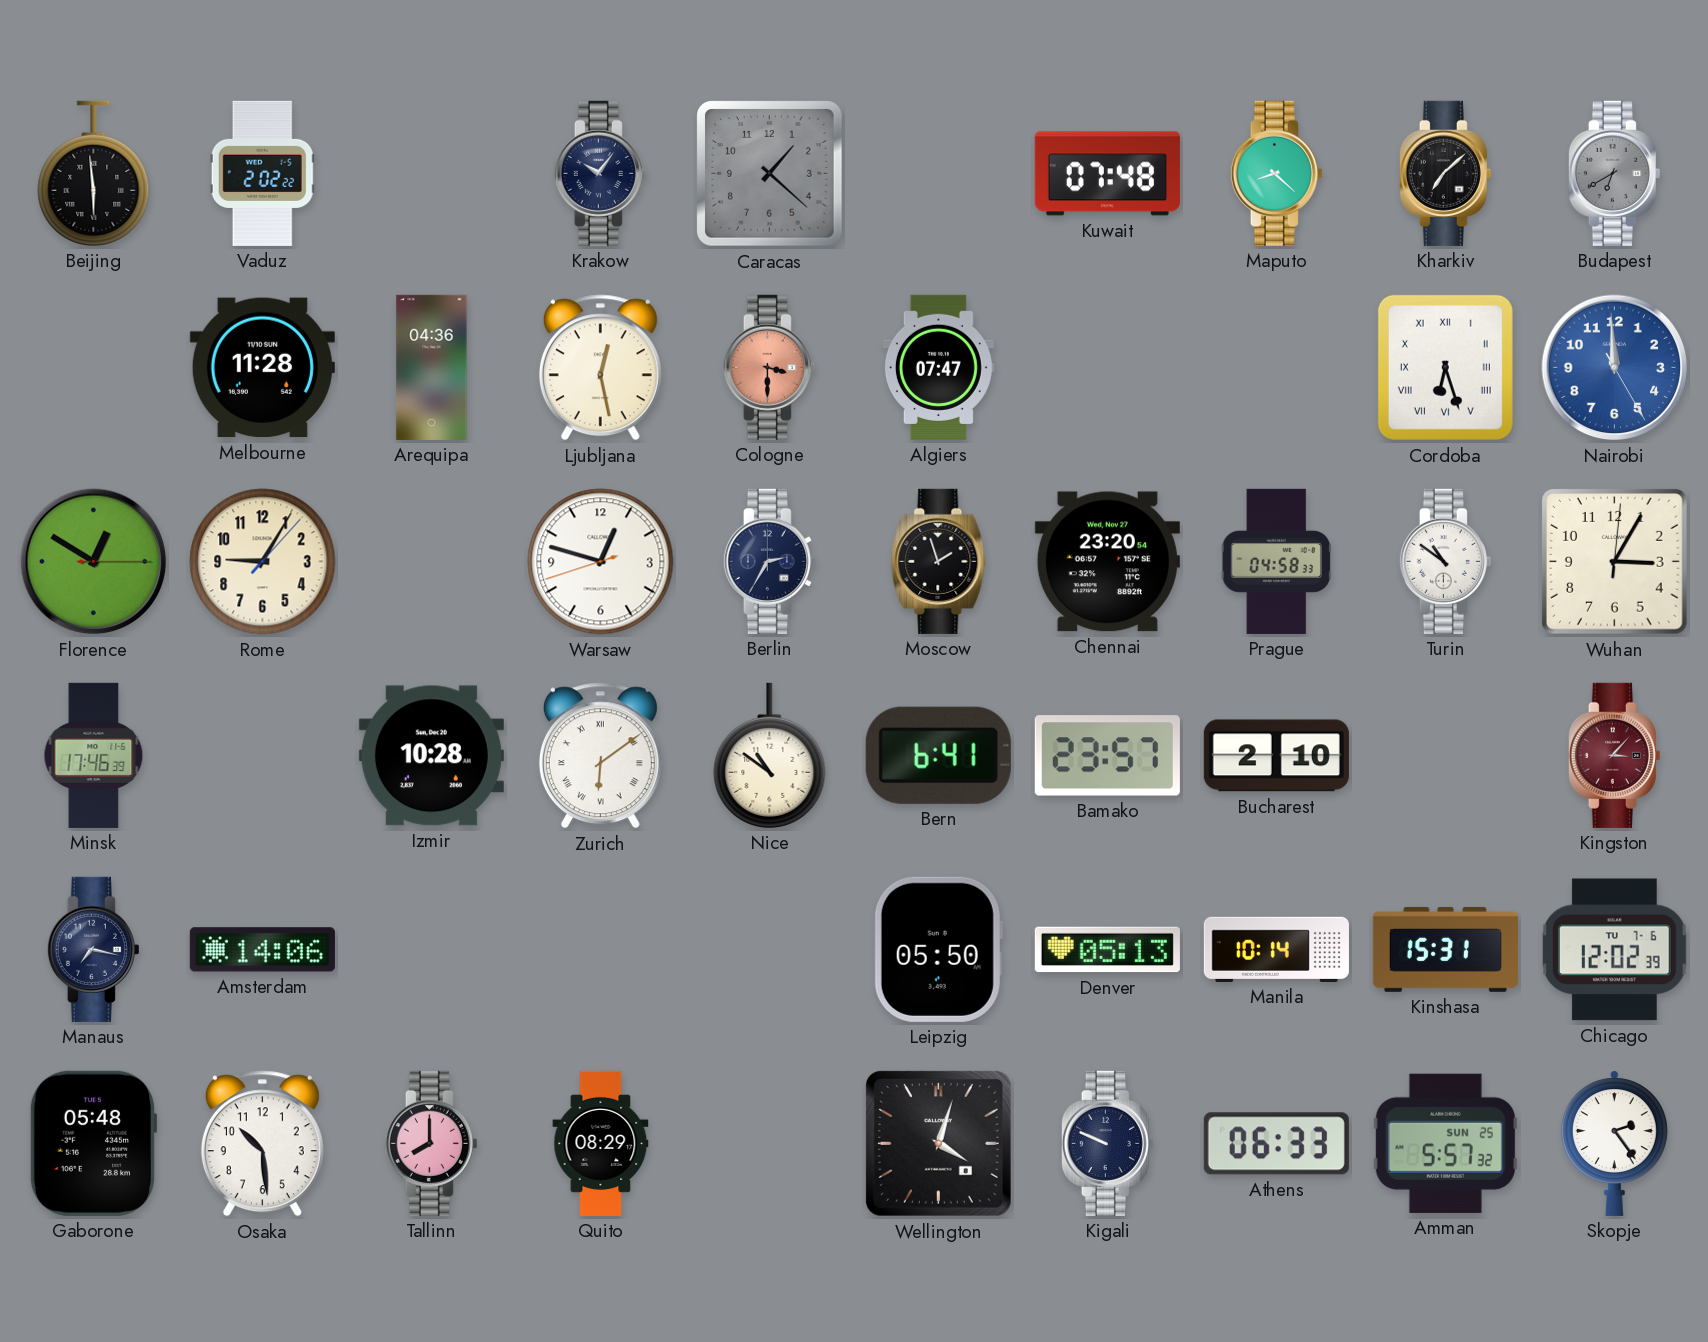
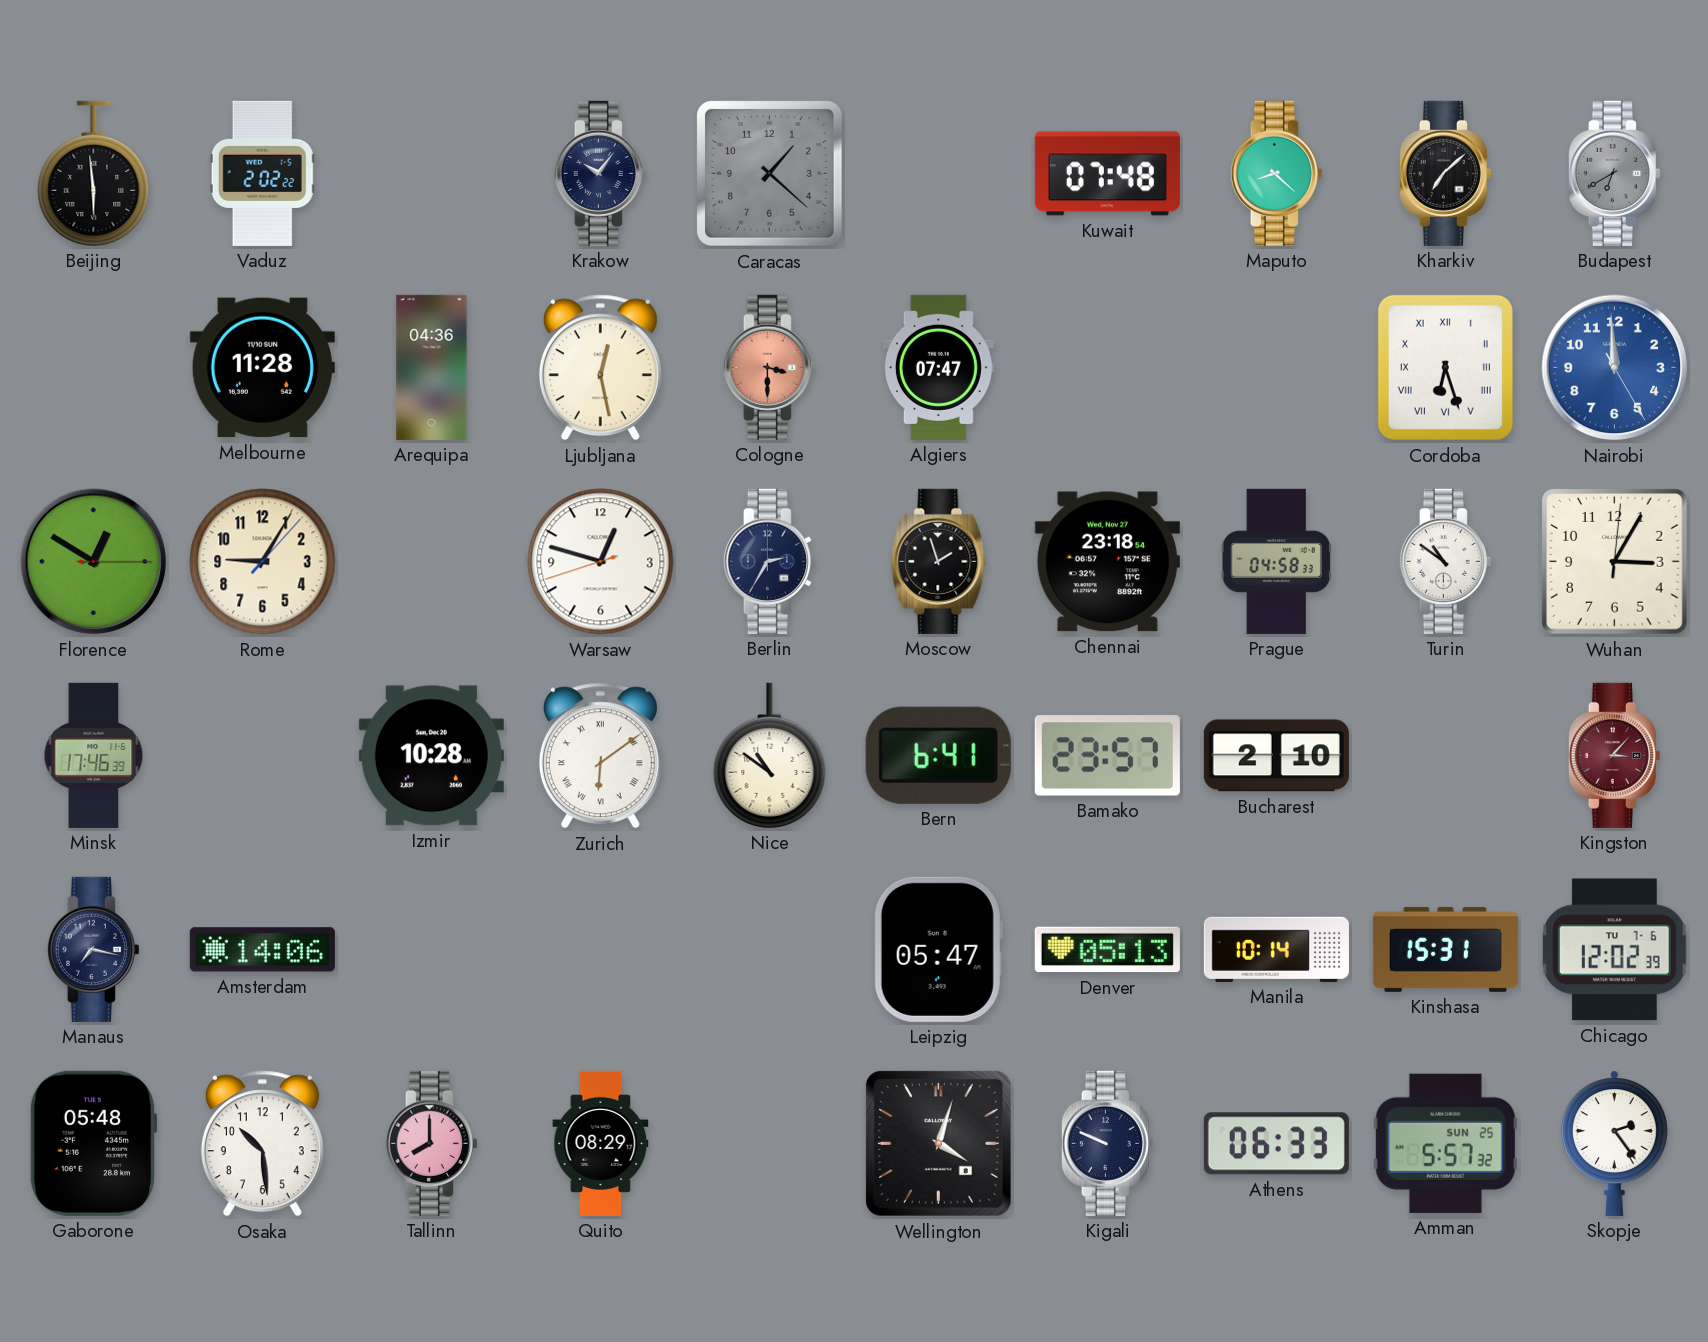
Chennai: 23:20 -> 23:18 (1107, 562)
Leipzig: 05:50 -> 05:47 (938, 949)
